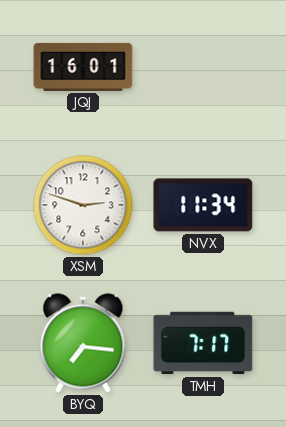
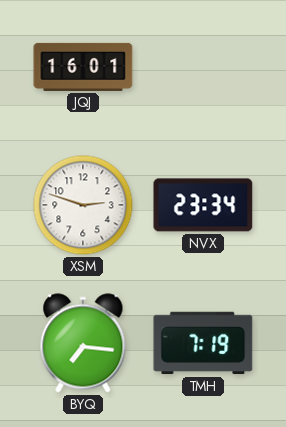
NVX: 11:34 -> 23:34 (203, 205)
TMH: 7:17 -> 7:19 (203, 343)
